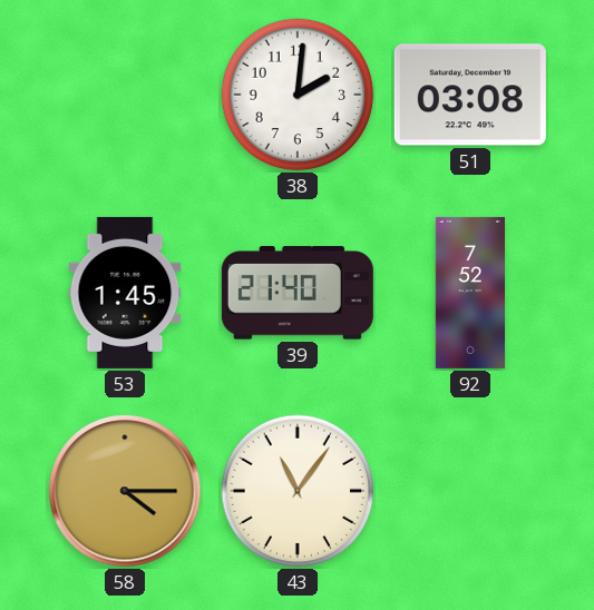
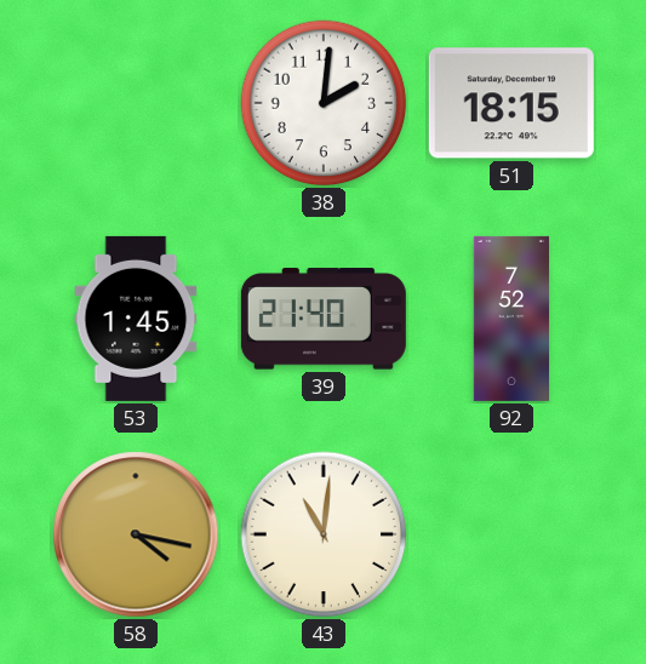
51: 03:08 -> 18:15 (511, 103)
58: 4:15 -> 4:17 (136, 534)
43: 11:06 -> 11:01 (324, 534)
